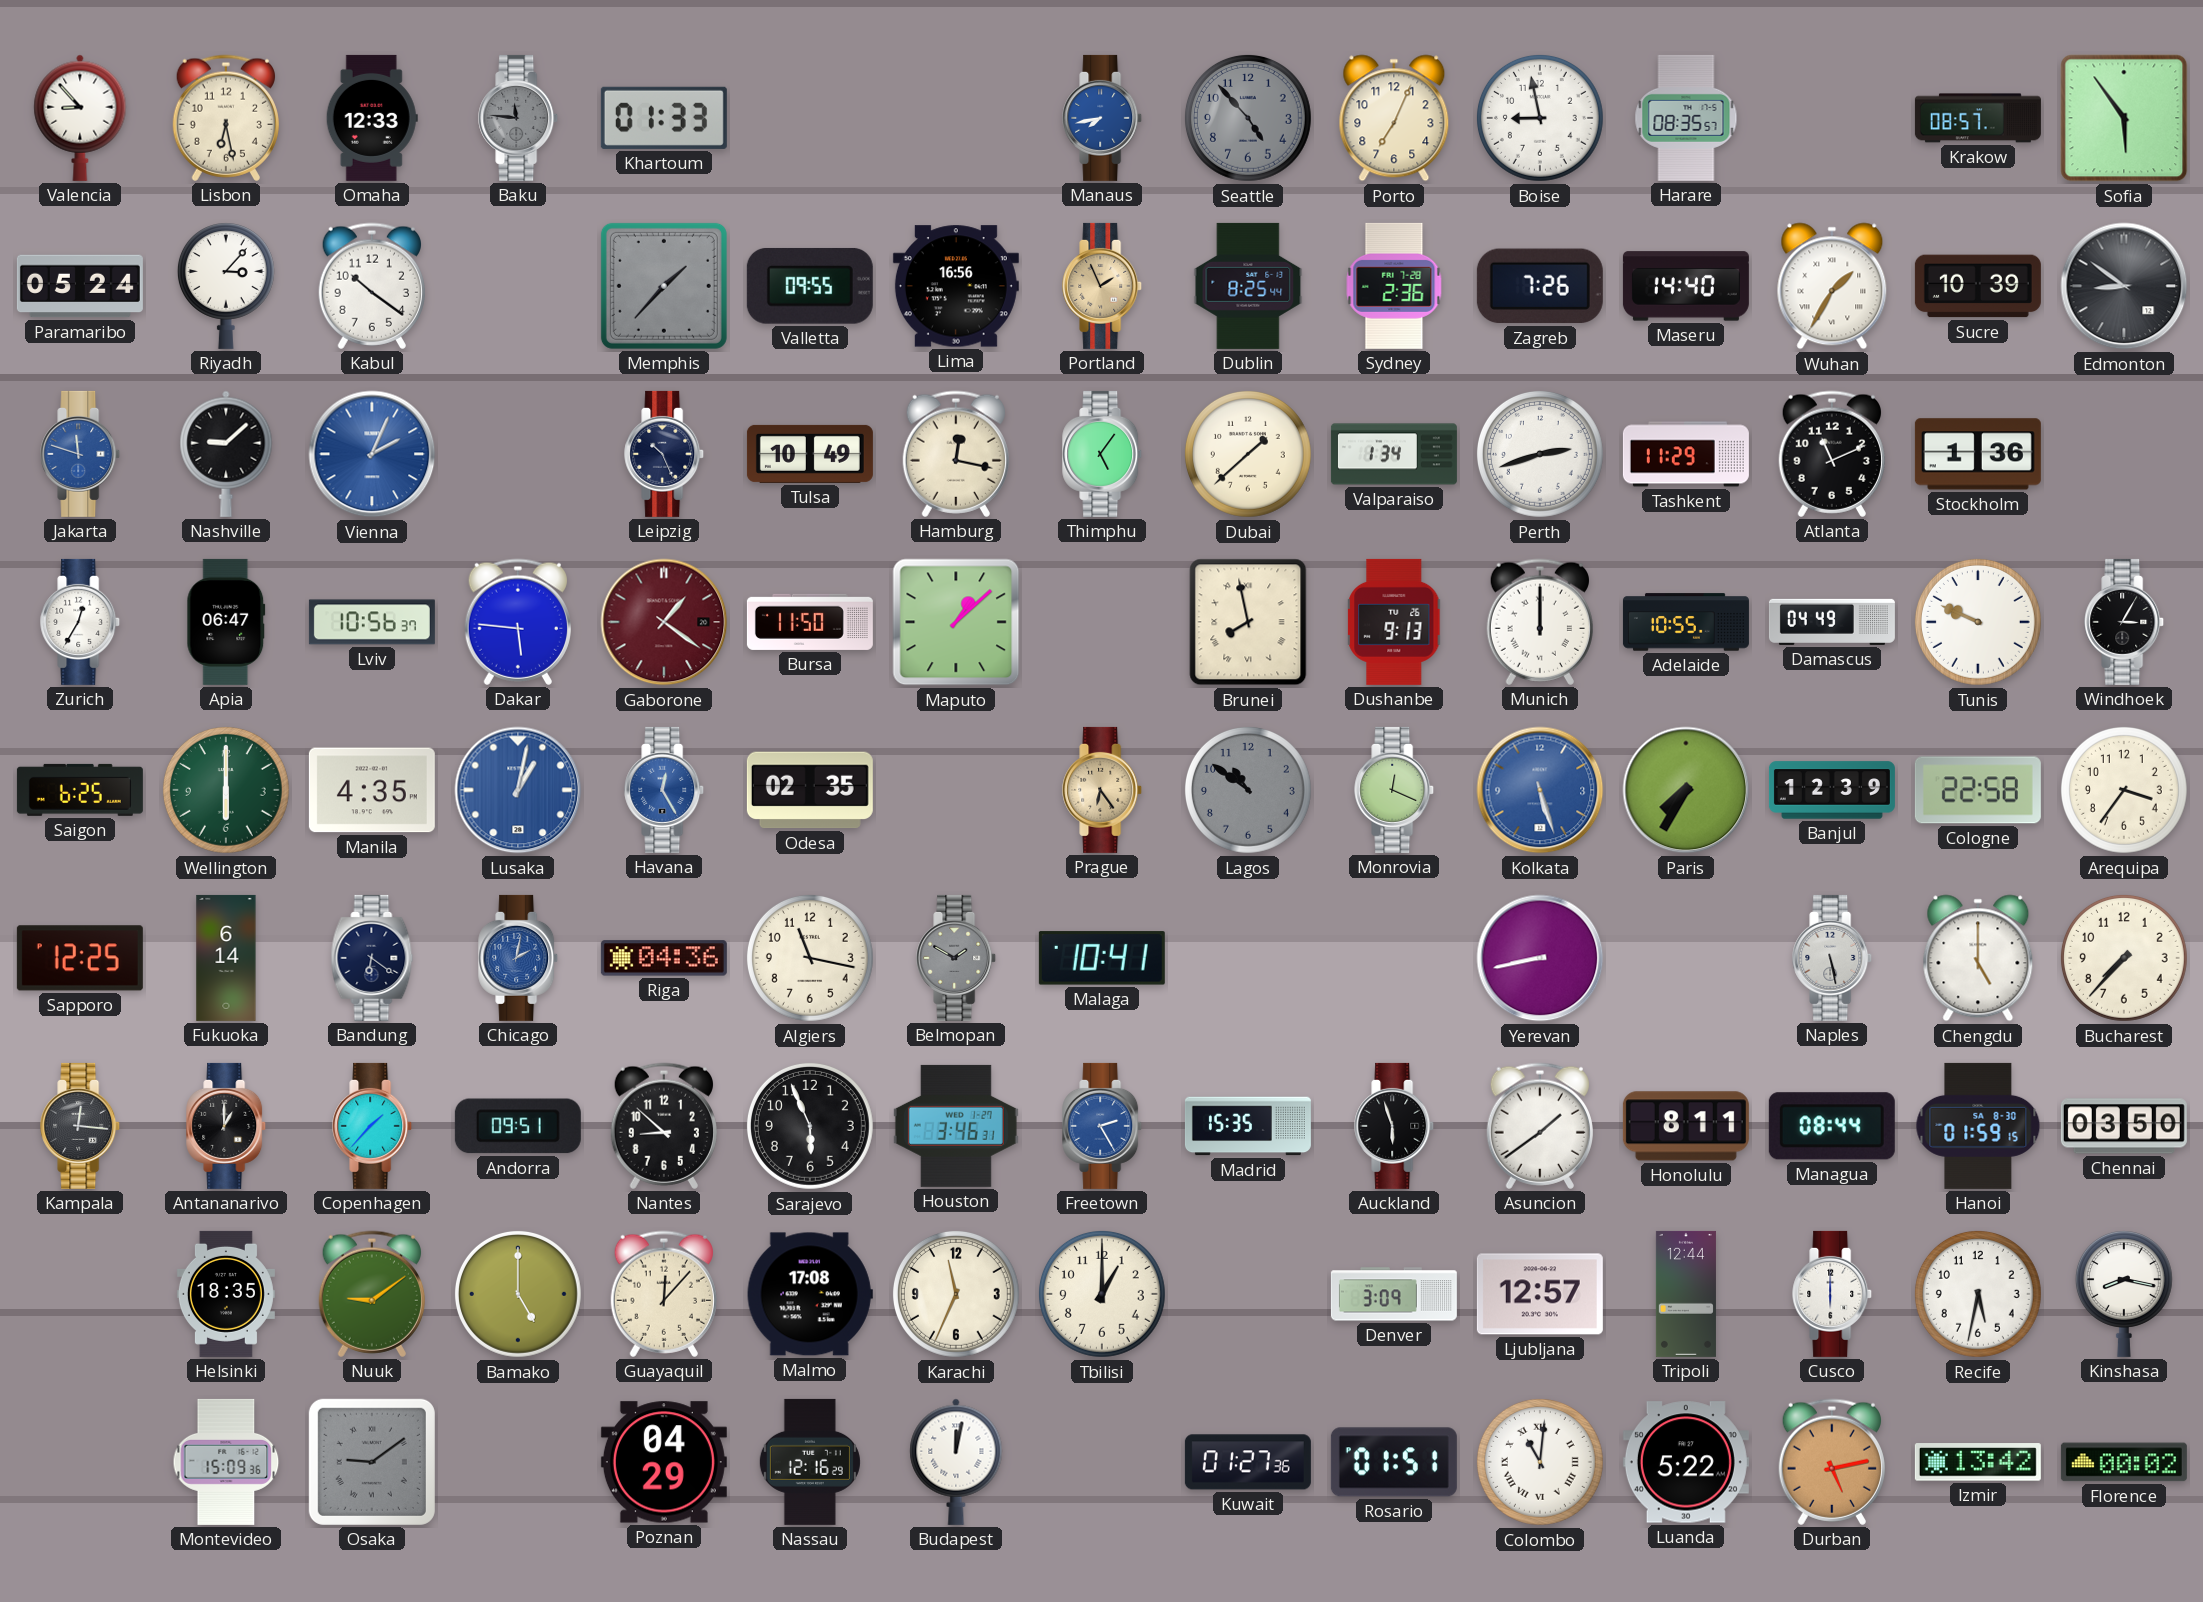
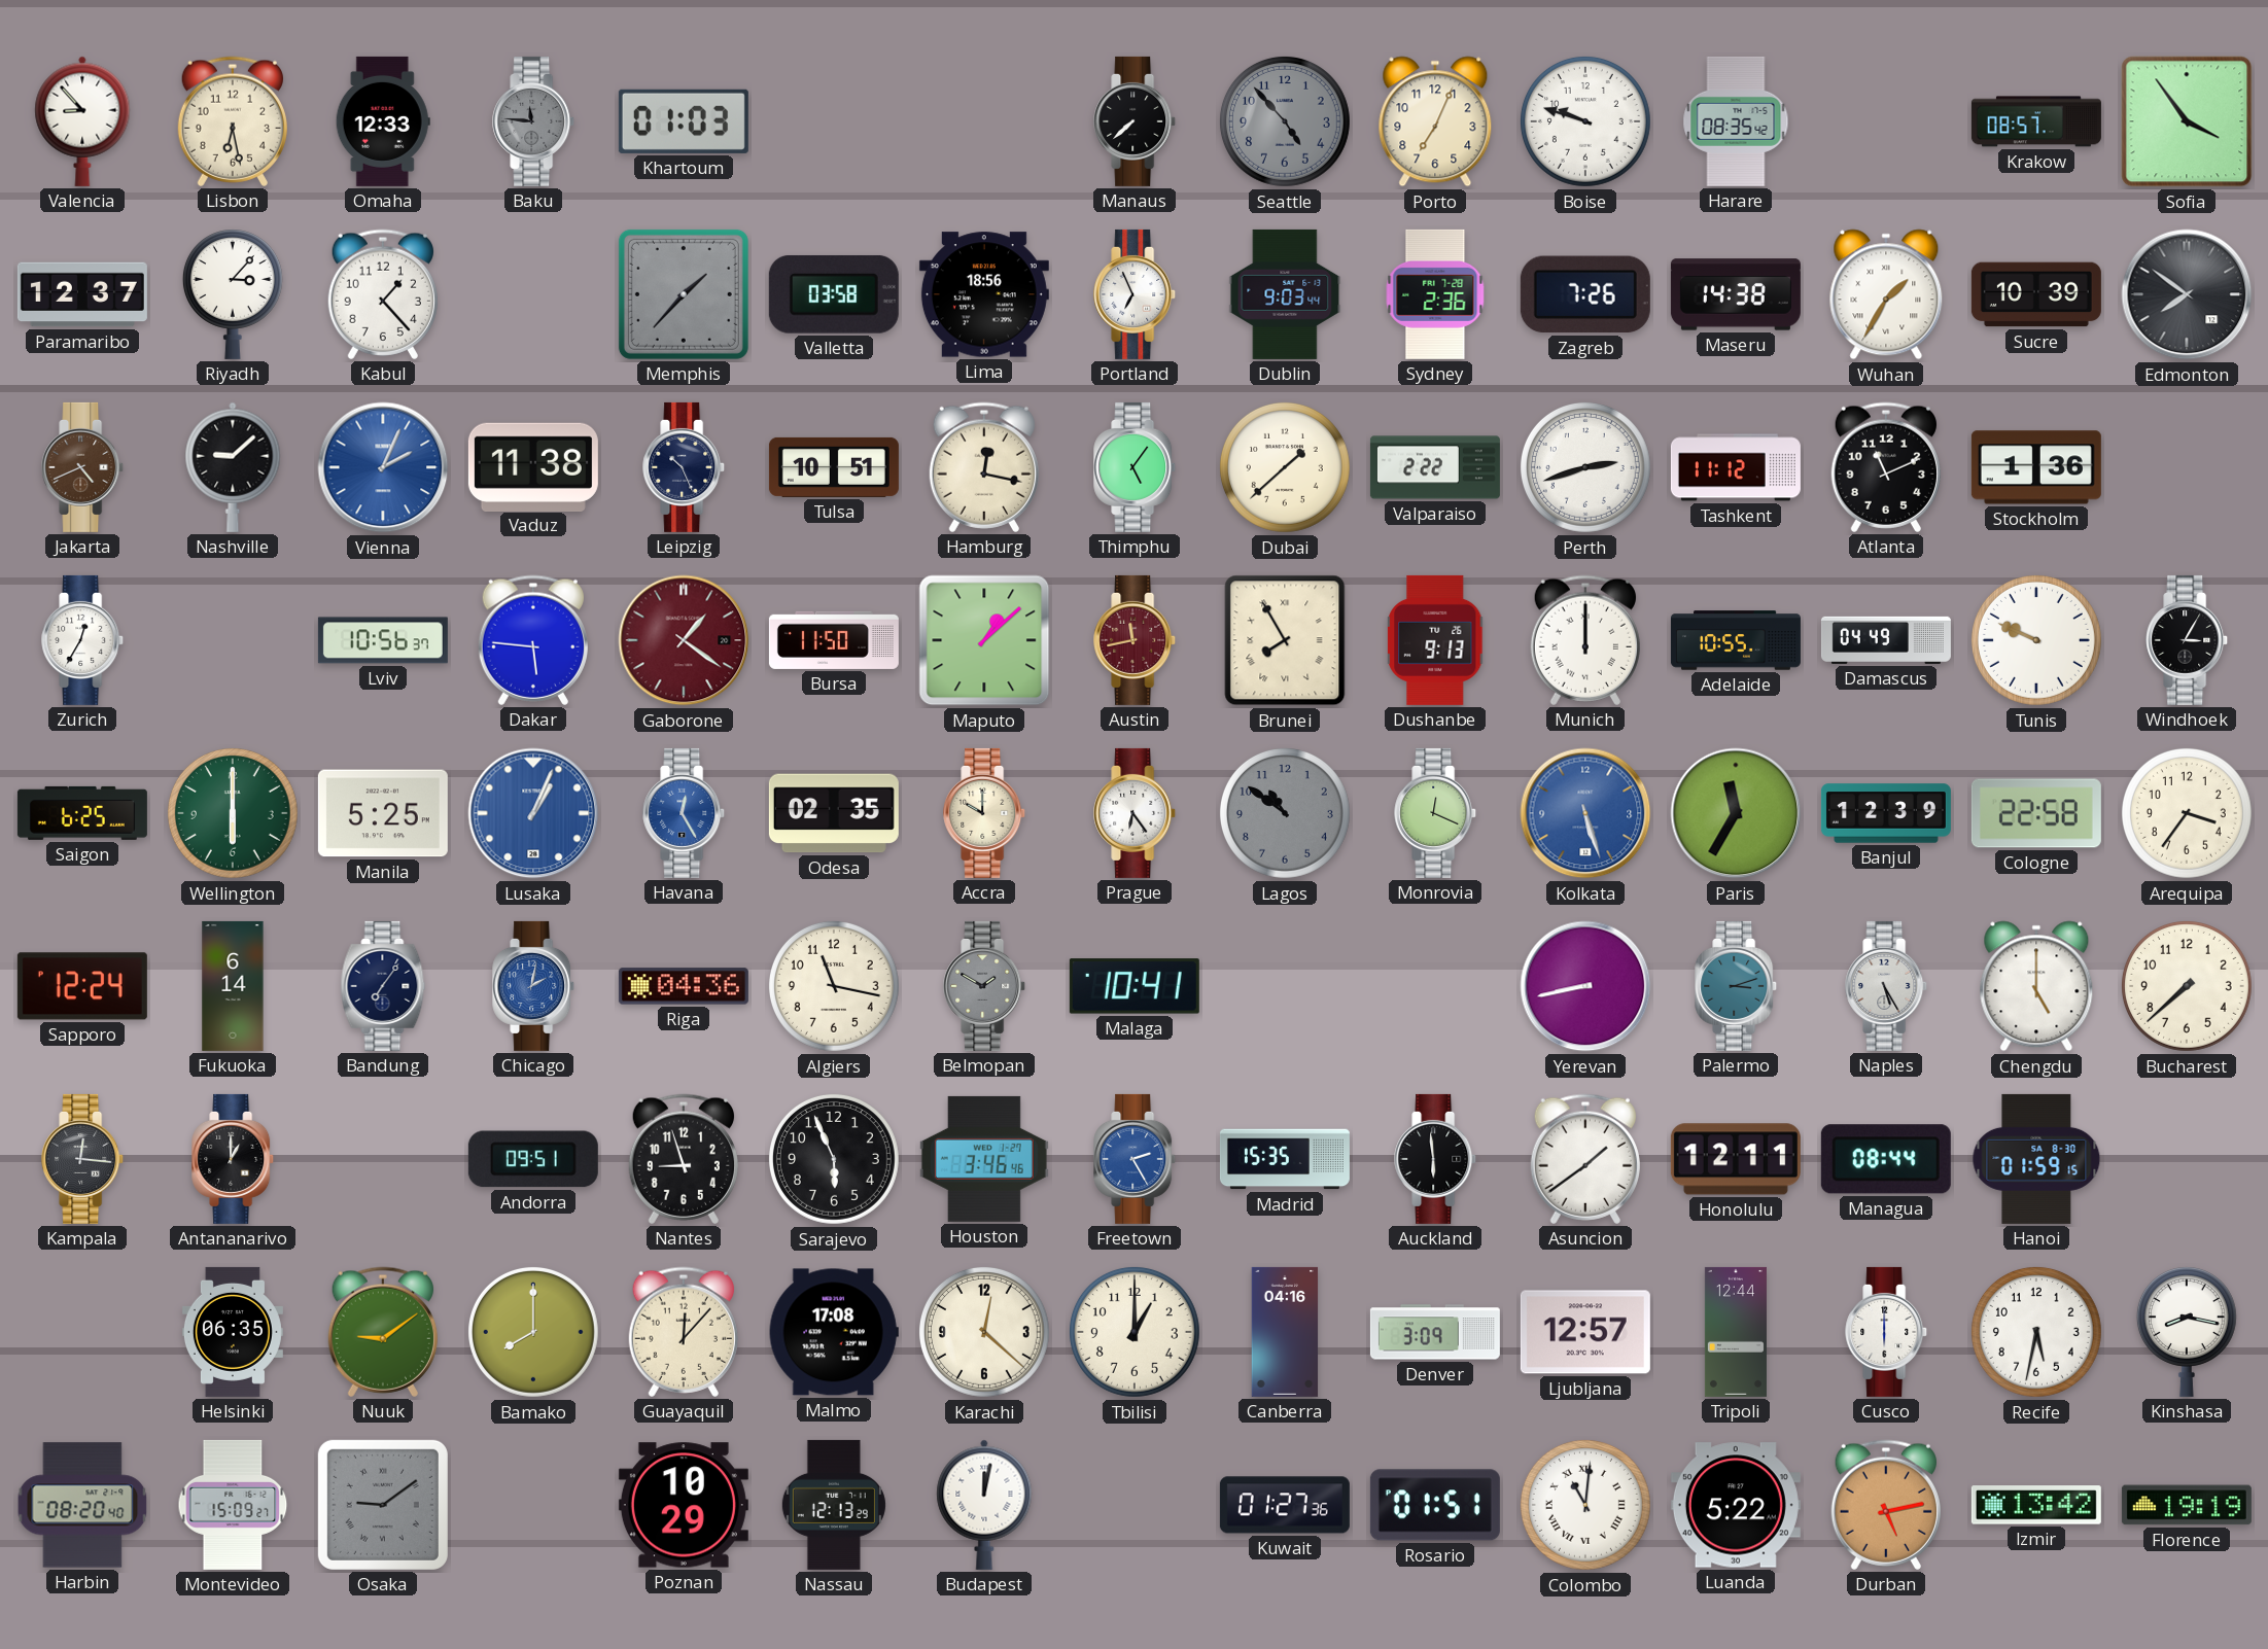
Khartoum: 01:33 -> 01:03 (684, 121)
Manaus: 7:43 -> 7:38 (1136, 121)
Manaus dial: blue -> black (1136, 121)
Boise: 8:58 -> 9:48 (1585, 121)
Harare: 08:35:57 -> 08:35:42 (1736, 121)
Sofia: 5:54 -> 3:54 (2187, 121)
Paramaribo: 05:24 -> 12:37 (82, 294)
Kabul: 10:21 -> 1:23 (383, 294)
Valletta: 09:55 -> 03:58 (834, 294)
Lima: 16:56 -> 18:56 (984, 294)
Portland: 1:56 -> 6:56 (1136, 294)
Portland dial: champagne -> white (1136, 294)
Dublin: 8:25 -> 9:03 (1285, 294)
Maseru: 14:40 -> 14:38 (1736, 294)
Edmonton: 8:51 -> 7:51 (2187, 294)
Jakarta: 11:48 -> 4:41 (83, 467)
Jakarta dial: blue -> brown (83, 467)
Vaduz: none -> 11:38 (533, 466)
Tulsa: 10:49 -> 10:51 (834, 467)
Valparaiso: 1:34 -> 2:22 (1435, 467)
Tashkent: 11:29 -> 11:12 (1736, 467)
Apia: 06:47 -> none (226, 622)
Austin: none -> 11:43 (1136, 640)
Brunei: 7:58 -> 7:55 (1285, 640)
Manila: 4:35 -> 5:25 (383, 813)
Lusaka: 1:02 -> 1:04 (533, 813)
Accra: none -> 10:00 (985, 813)
Prague dial: champagne -> white (1136, 813)
Paris: 7:35 -> 11:35 (1736, 813)
Sapporo: 12:25 -> 12:24 (82, 986)
Bandung: 6:21 -> 7:06 (383, 986)
Palermo: none -> 3:12 (1737, 986)
Naples: 5:28 -> 5:25 (1887, 986)
Bucharest: 7:37 -> 7:38 (2187, 986)
Copenhagen: 1:37 -> none (373, 1126)
Nantes: 8:52 -> 8:57 (684, 1159)
Houston: 3:46:31 -> 3:46:46 (984, 1159)
Auckland: 5:57 -> 5:59 (1436, 1159)
Honolulu: 8:11 -> 12:11 (1736, 1159)
Chennai: 03:50 -> none (2124, 1126)
Helsinki: 18:35 -> 06:35 (233, 1332)
Bamako: 5:00 -> 8:00 (533, 1332)
Karachi: 11:34 -> 12:22 (984, 1332)
Canberra: none -> 04:16 (1285, 1332)
Harbin: none -> 08:20 (82, 1505)
Montevideo: 15:09:36 -> 15:09:27 (233, 1505)
Poznan: 04:29 -> 10:29 (684, 1505)
Nassau: 12:16 -> 12:13 (834, 1505)
Florence: 00:02 -> 19:19 (2187, 1505)
